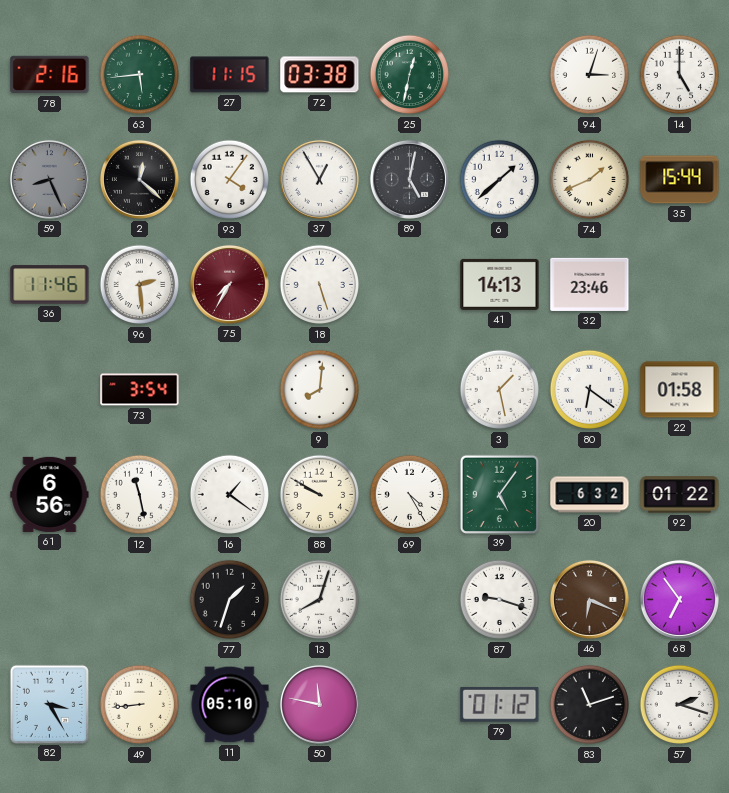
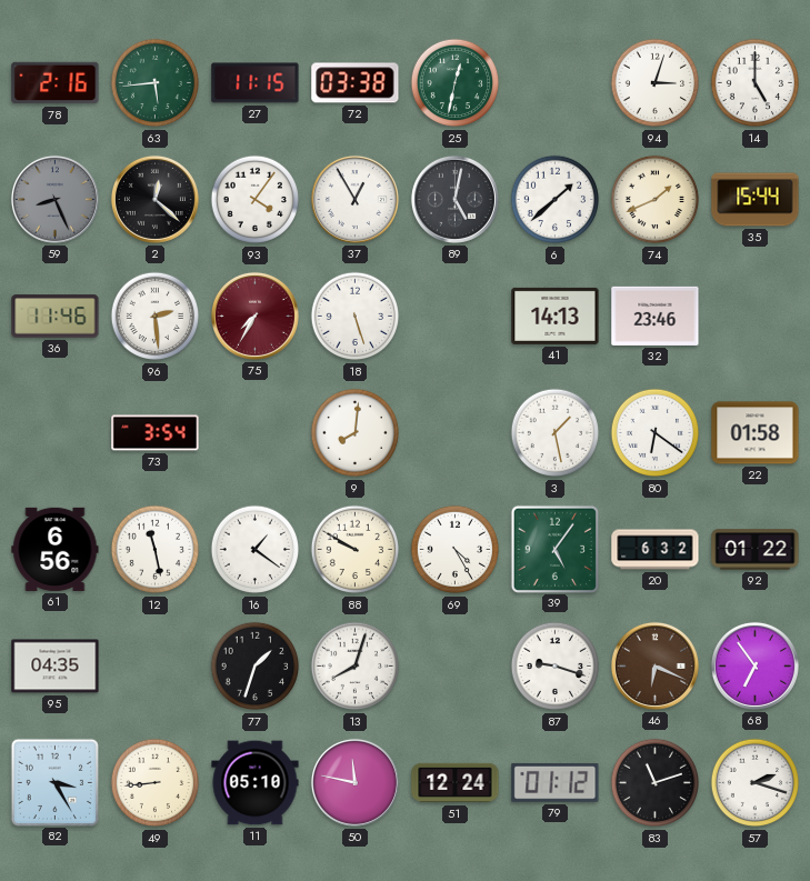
95: none -> 04:35 (56, 667)
51: none -> 12:24 (456, 783)
